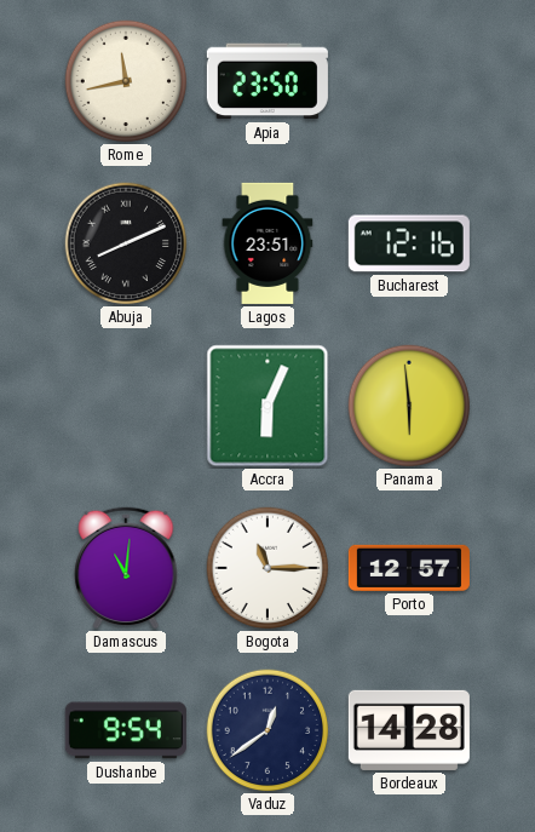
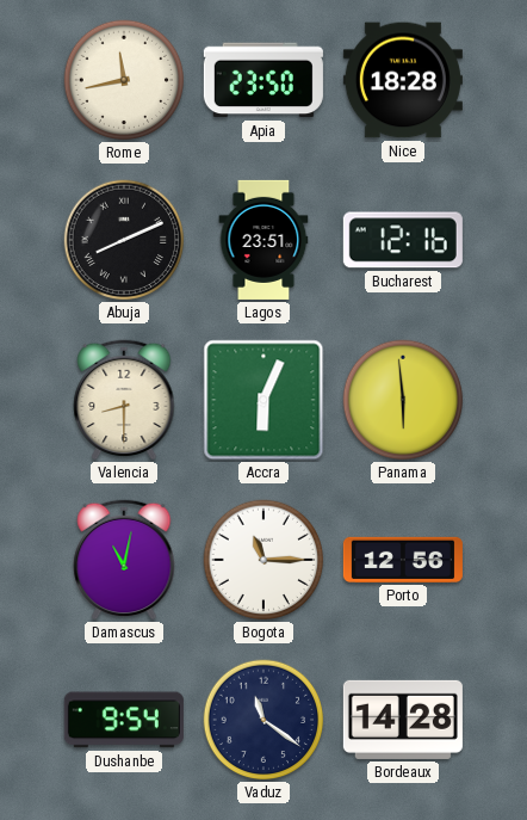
Nice: none -> 18:28 (403, 80)
Valencia: none -> 8:30 (124, 400)
Damascus: 11:01 -> 11:02 (124, 560)
Porto: 12:57 -> 12:56 (403, 560)
Vaduz: 12:39 -> 11:21 (263, 720)
